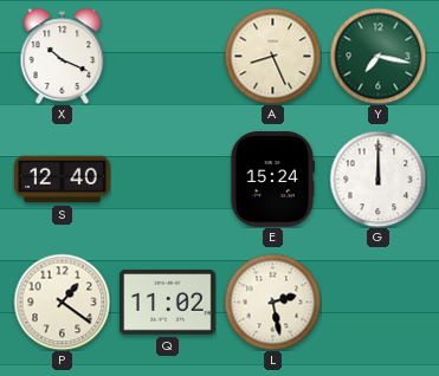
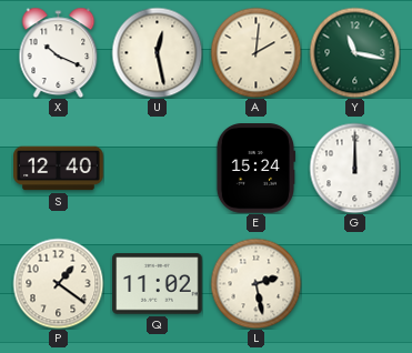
U: none -> 12:28 (157, 52)
A: 8:26 -> 2:01 (255, 52)
Y: 7:17 -> 11:17 (354, 52)
